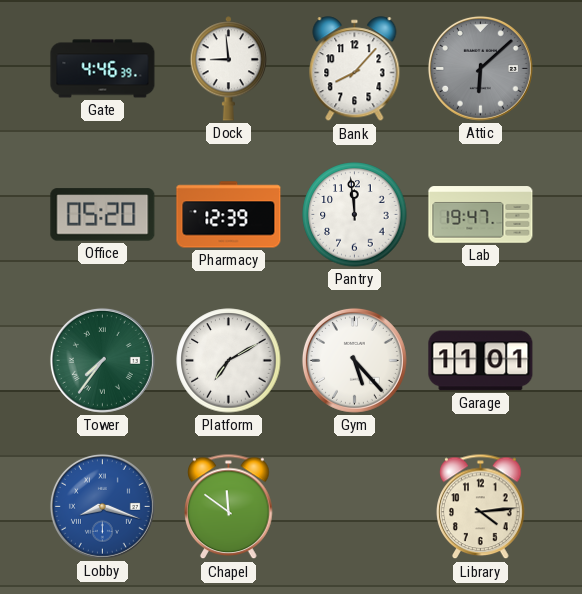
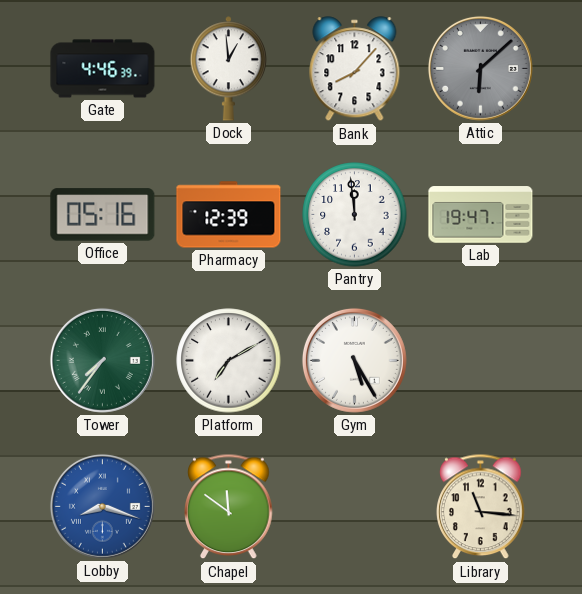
Dock: 8:59 -> 12:59 (228, 69)
Office: 05:20 -> 05:16 (103, 215)
Gym: 5:23 -> 5:25 (354, 360)
Garage: 11:01 -> none (481, 361)
Library: 4:14 -> 11:16 (481, 507)
